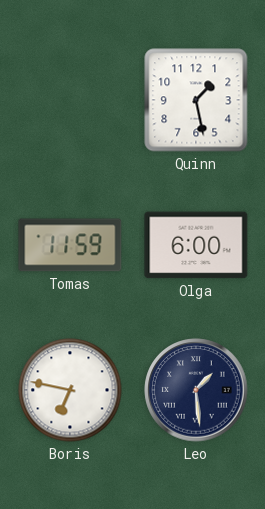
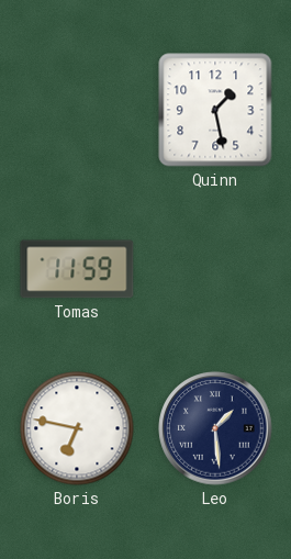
Olga: 6:00 -> none (196, 245)
